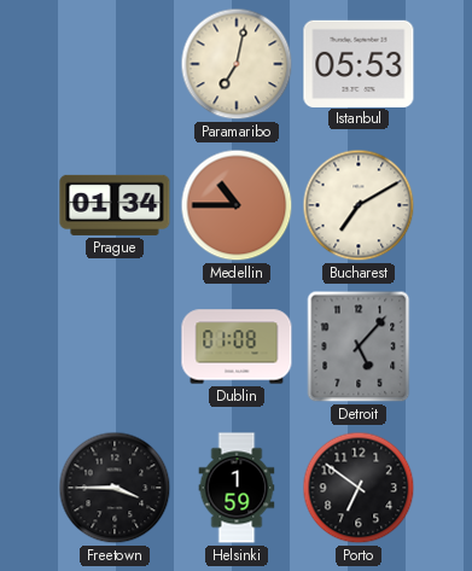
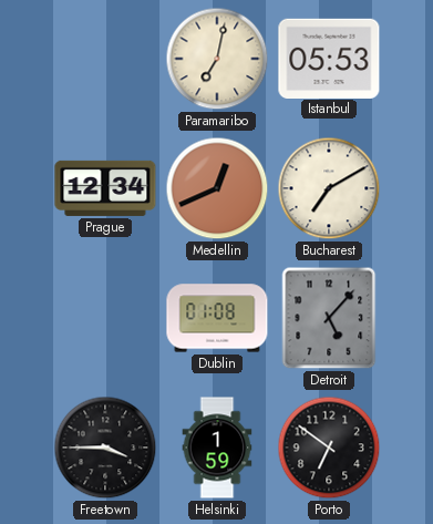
Prague: 01:34 -> 12:34 (105, 188)
Medellin: 10:45 -> 12:41 (217, 188)
